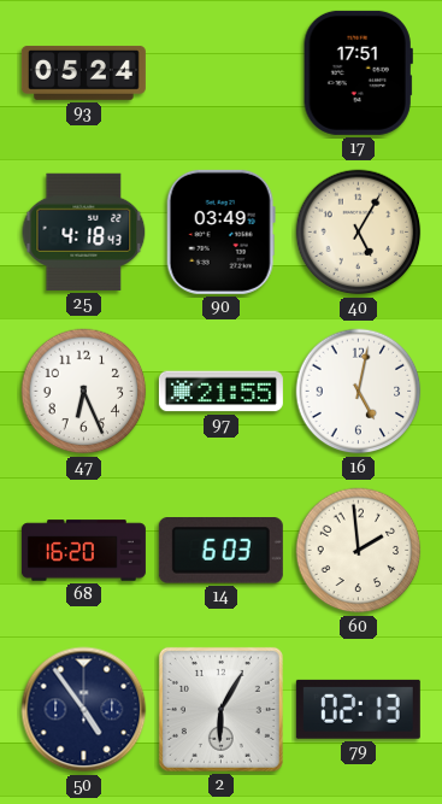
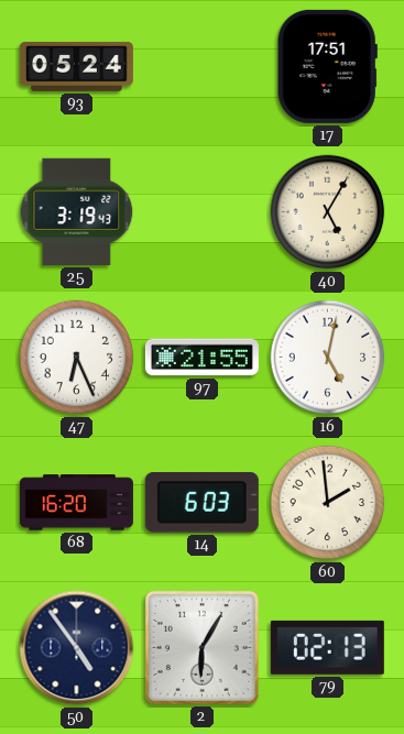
25: 4:18 -> 3:19 (77, 211)
90: 03:49 -> none (220, 231)
